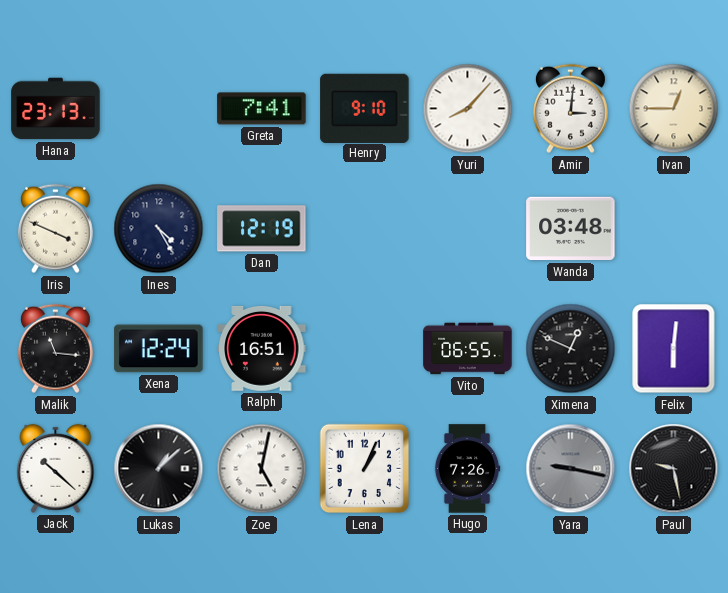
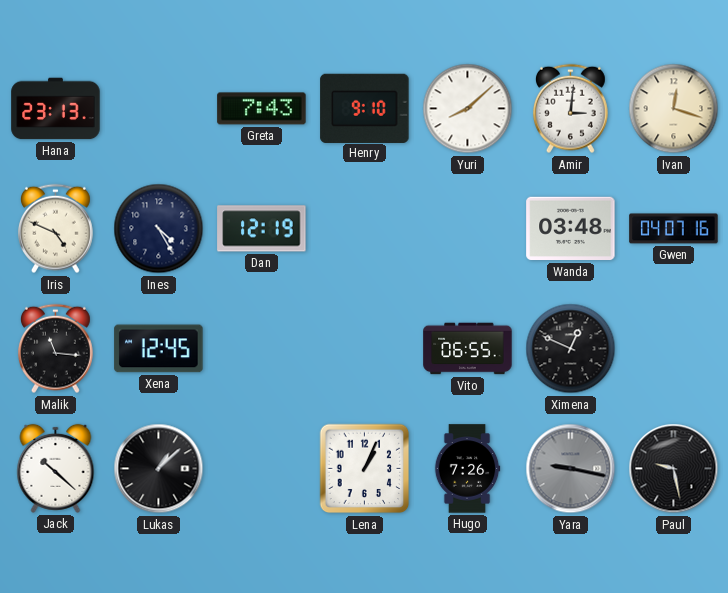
Greta: 7:41 -> 7:43 (262, 109)
Yuri: 8:07 -> 8:08 (468, 109)
Ivan: 12:45 -> 12:18 (674, 109)
Iris: 3:49 -> 4:49 (55, 229)
Gwen: none -> 04:07 (674, 229)
Xena: 12:24 -> 12:45 (159, 349)
Ralph: 16:51 -> none (262, 348)
Felix: 6:01 -> none (674, 349)
Zoe: 5:02 -> none (262, 469)
